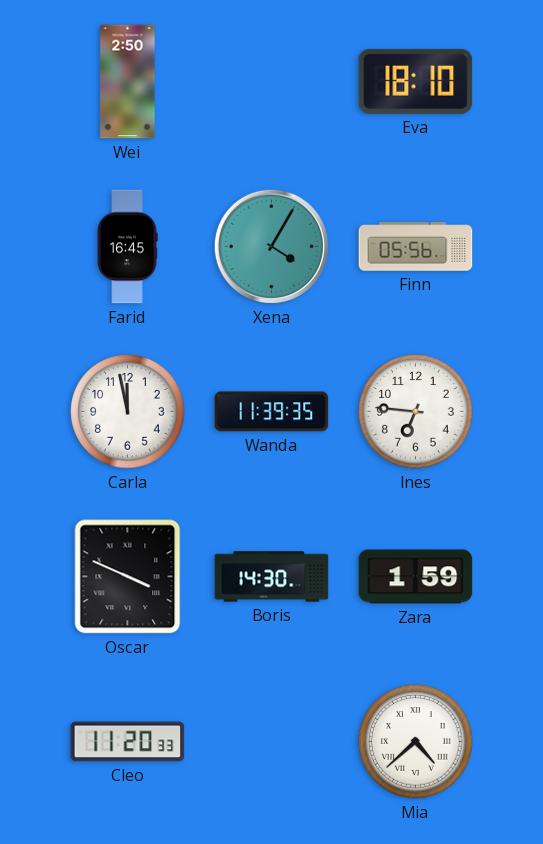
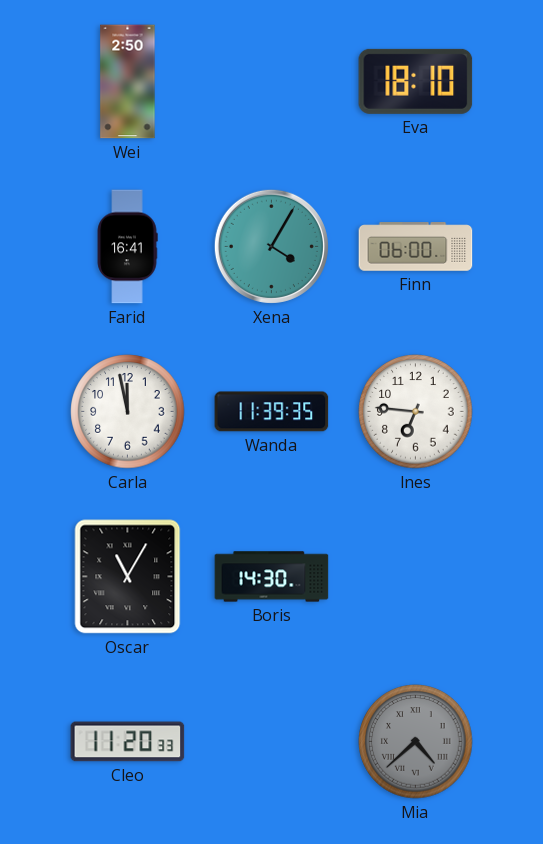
Farid: 16:45 -> 16:41 (127, 247)
Finn: 05:56 -> 06:00 (416, 247)
Oscar: 3:49 -> 11:05 (128, 577)
Zara: 1:59 -> none (416, 577)
Mia dial: white -> grey (416, 742)
